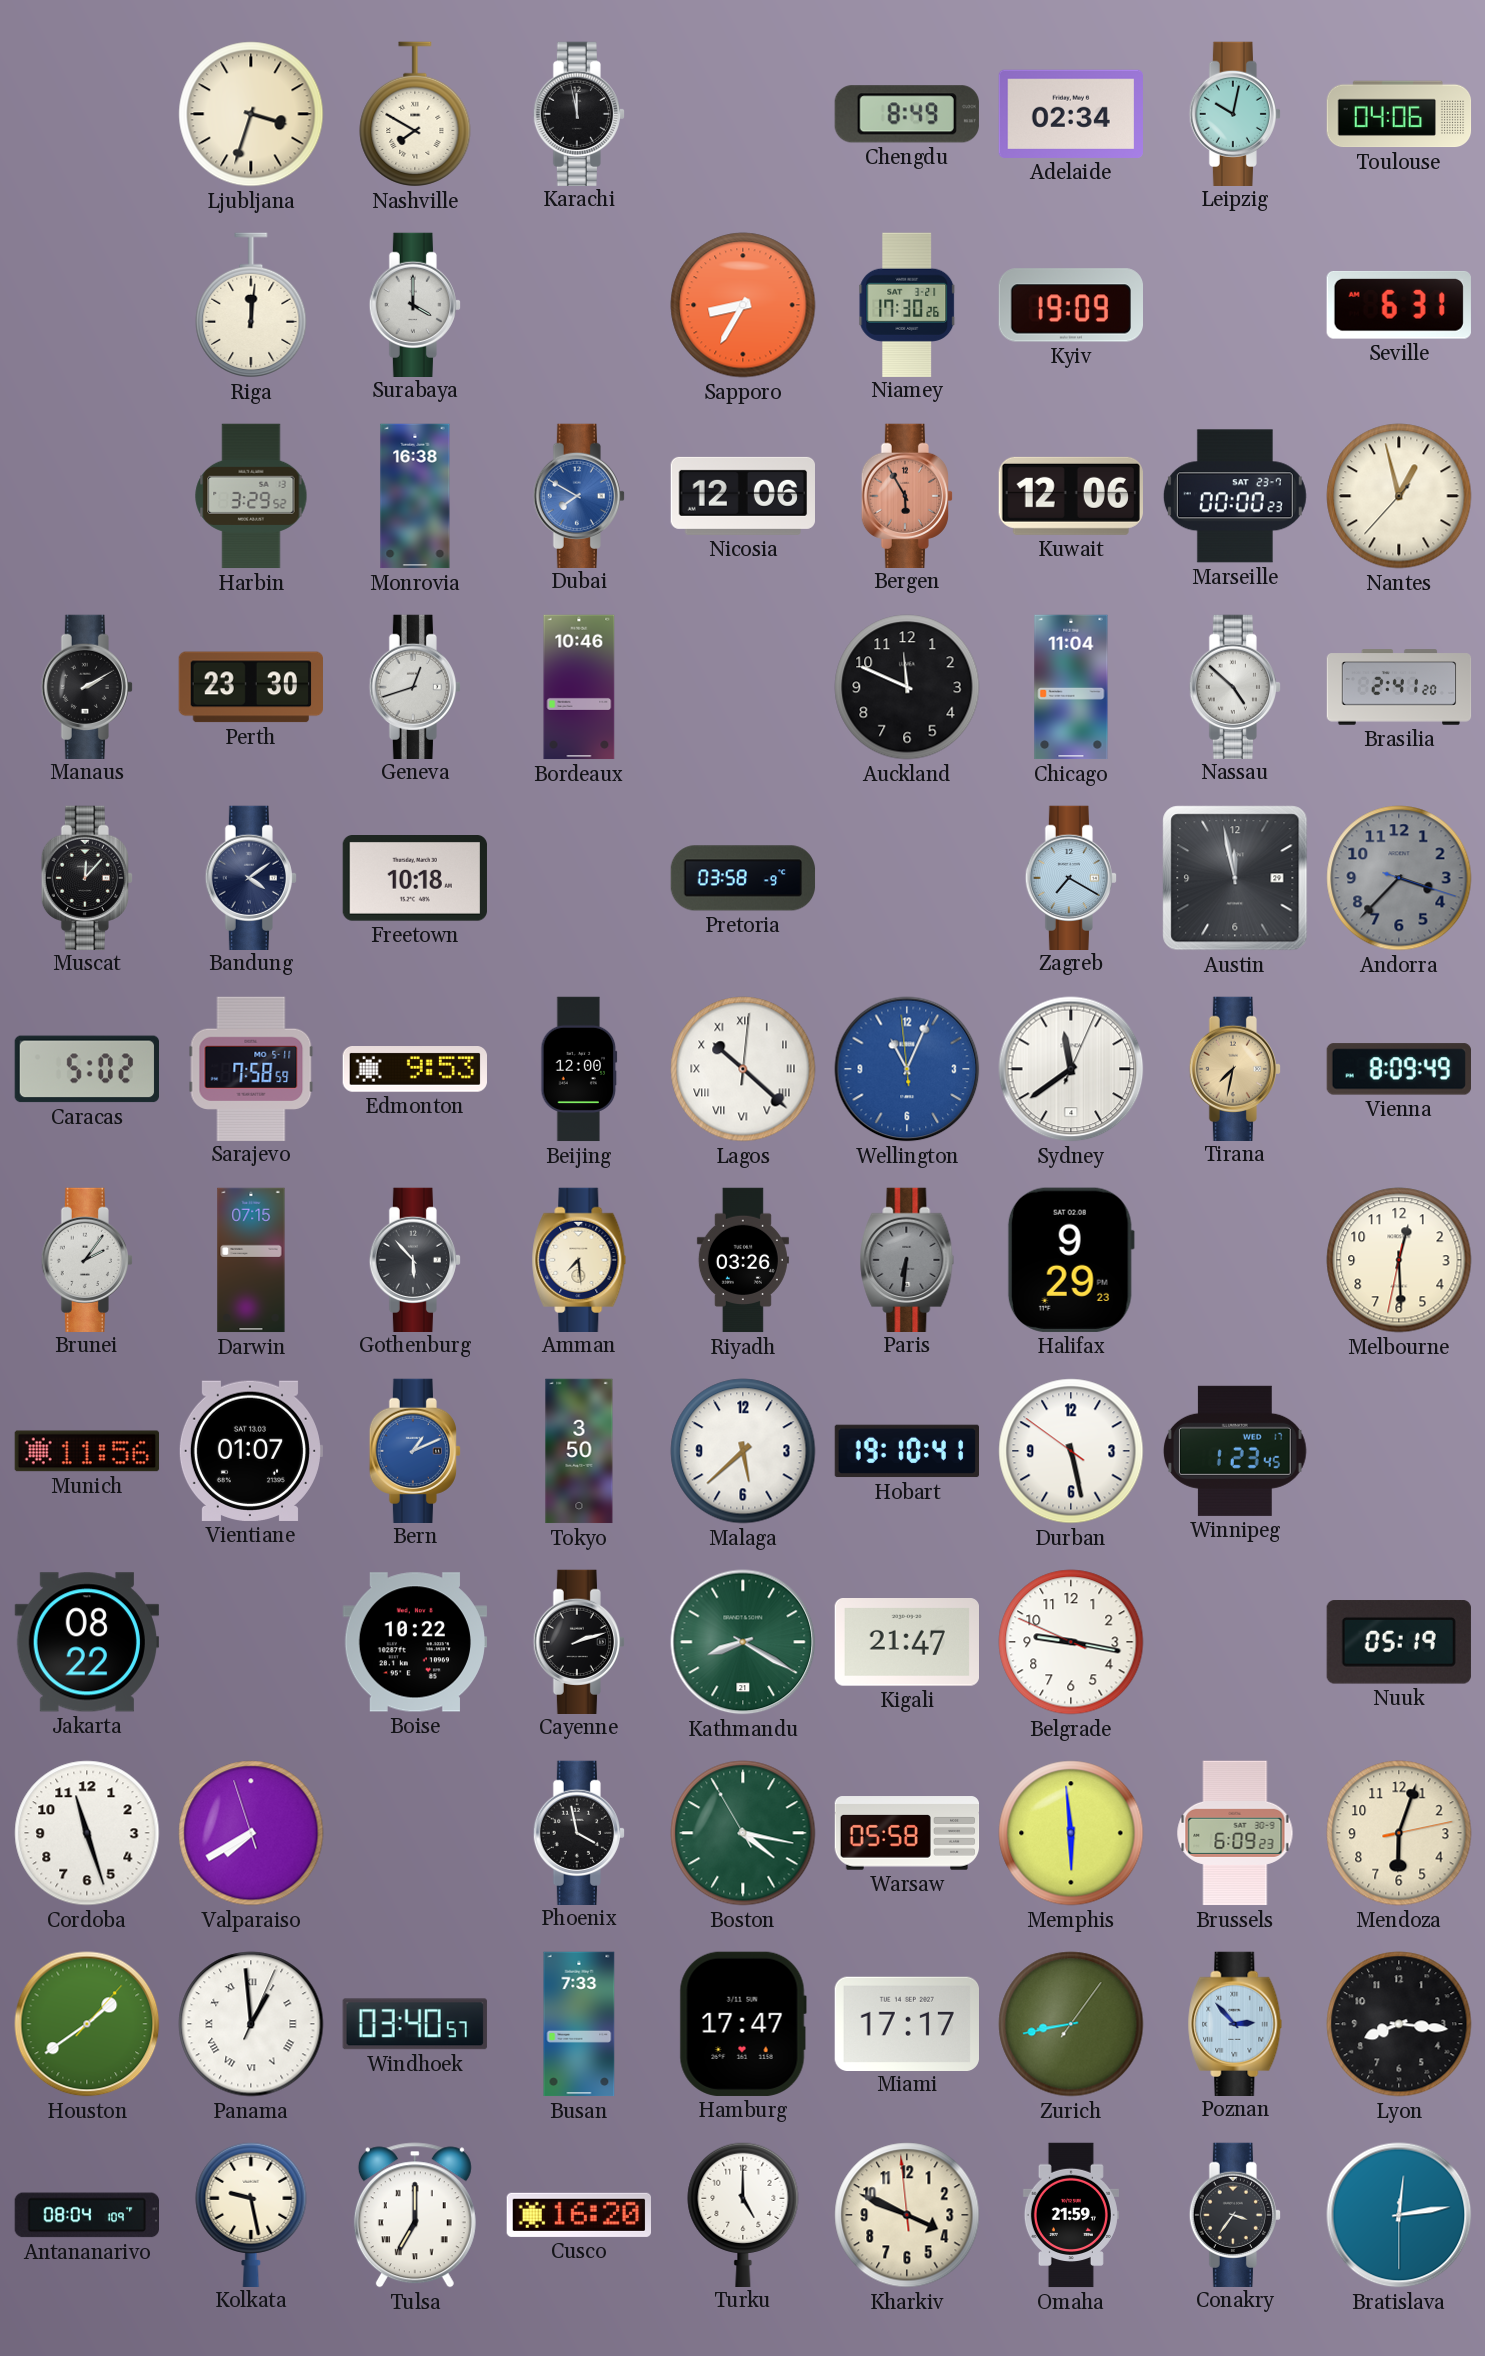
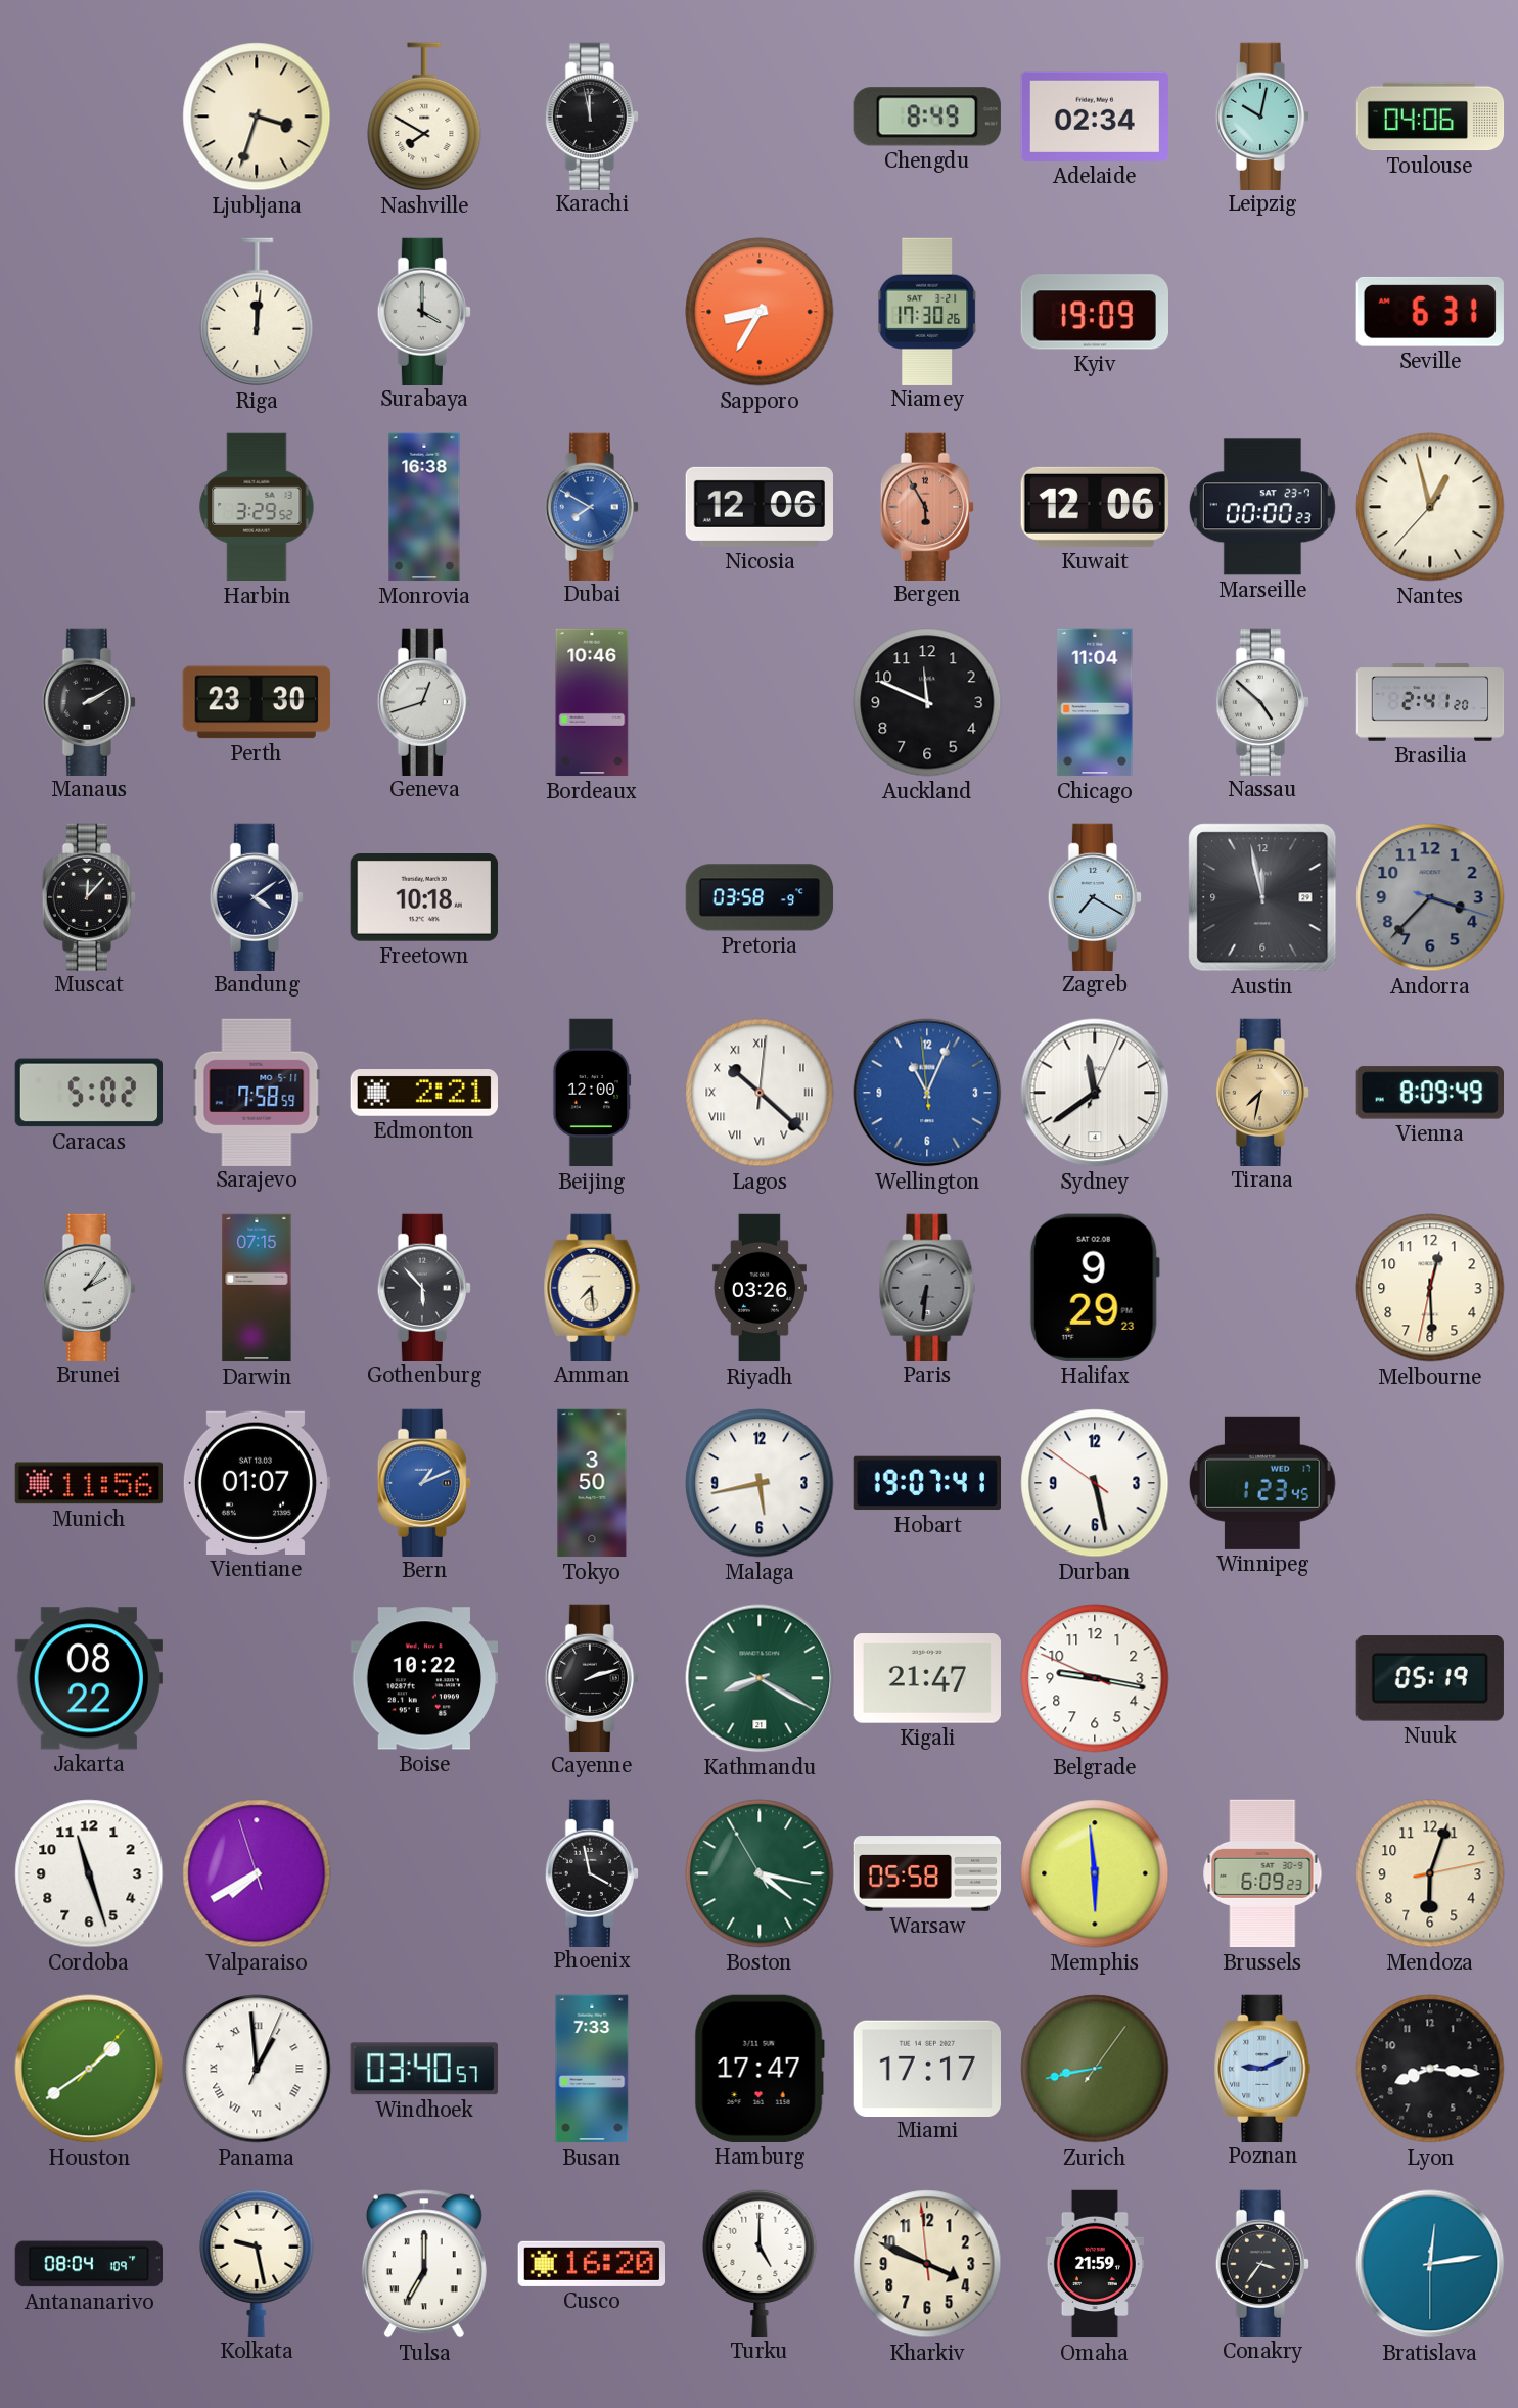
Edmonton: 9:53 -> 2:21 (423, 1094)
Malaga: 5:38 -> 5:43 (760, 1483)
Hobart: 19:10 -> 19:07 (926, 1483)
Poznan: 2:53 -> 9:11 (1262, 2068)
